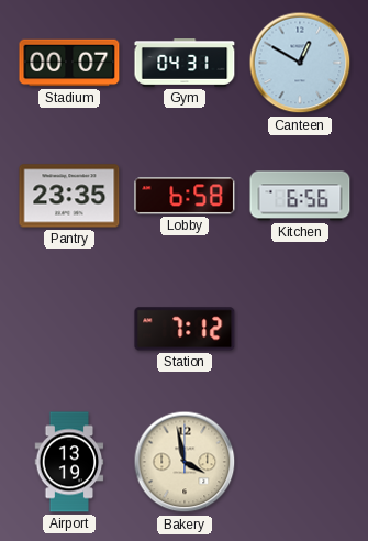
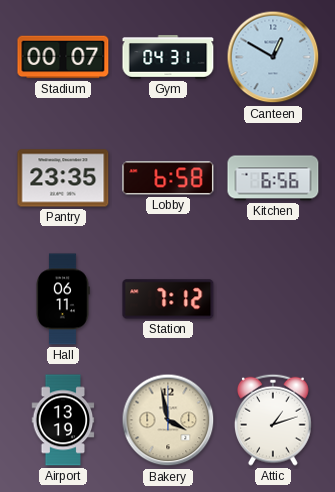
Hall: none -> 06:11 (63, 299)
Attic: none -> 1:12 (273, 420)
